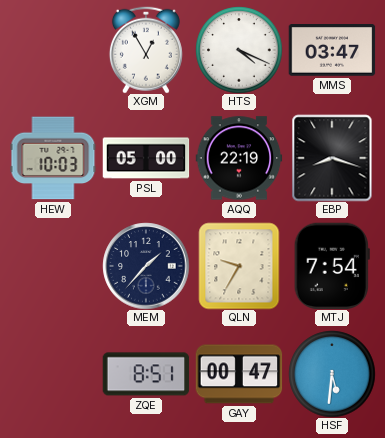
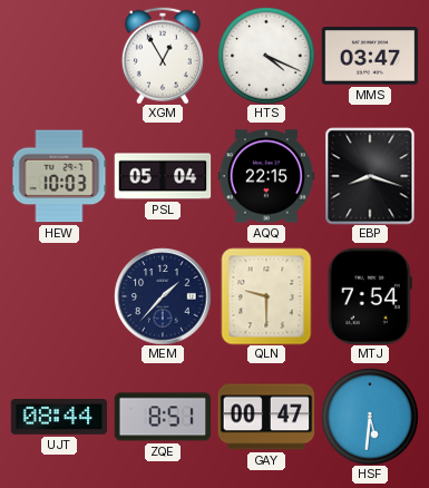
PSL: 05:00 -> 05:04 (163, 176)
AQQ: 22:19 -> 22:15 (266, 176)
QLN: 9:35 -> 9:30 (266, 296)
UJT: none -> 08:44 (59, 418)
